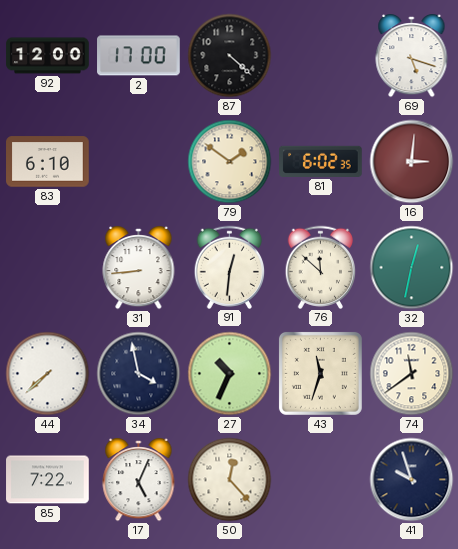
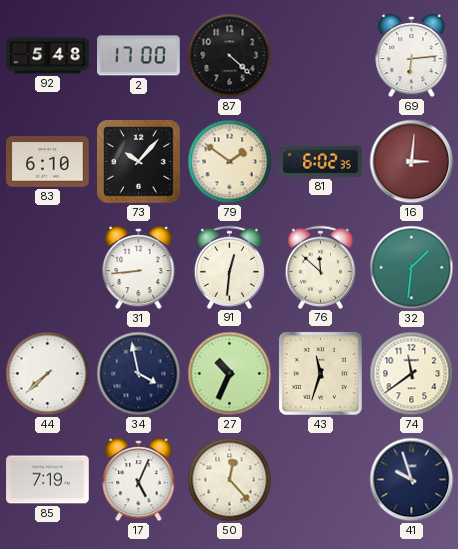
92: 12:00 -> 5:48 (48, 56)
69: 5:18 -> 6:14 (412, 57)
73: none -> 10:07 (139, 162)
32: 12:32 -> 1:31 (412, 268)
85: 7:22 -> 7:19 (48, 480)
